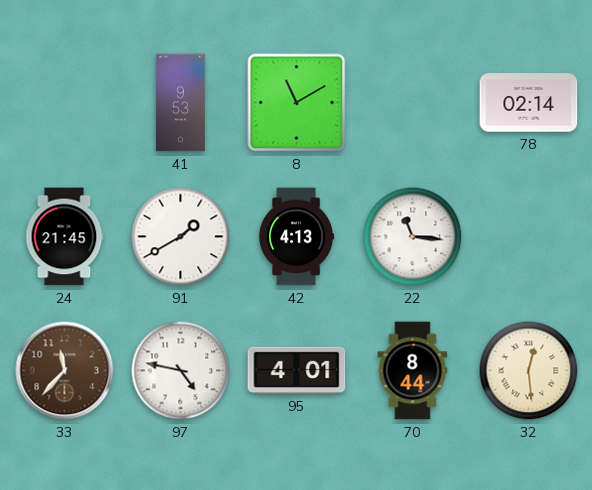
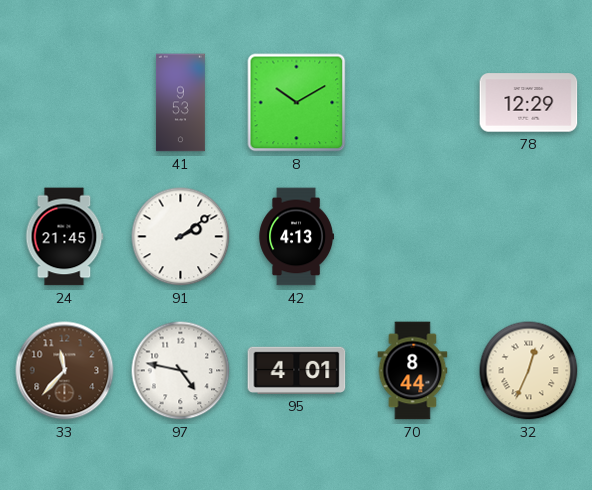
8: 11:10 -> 10:10 (297, 103)
78: 02:14 -> 12:29 (529, 103)
91: 1:40 -> 2:09 (181, 237)
22: 11:16 -> none (413, 237)
32: 12:29 -> 12:34 (529, 371)
